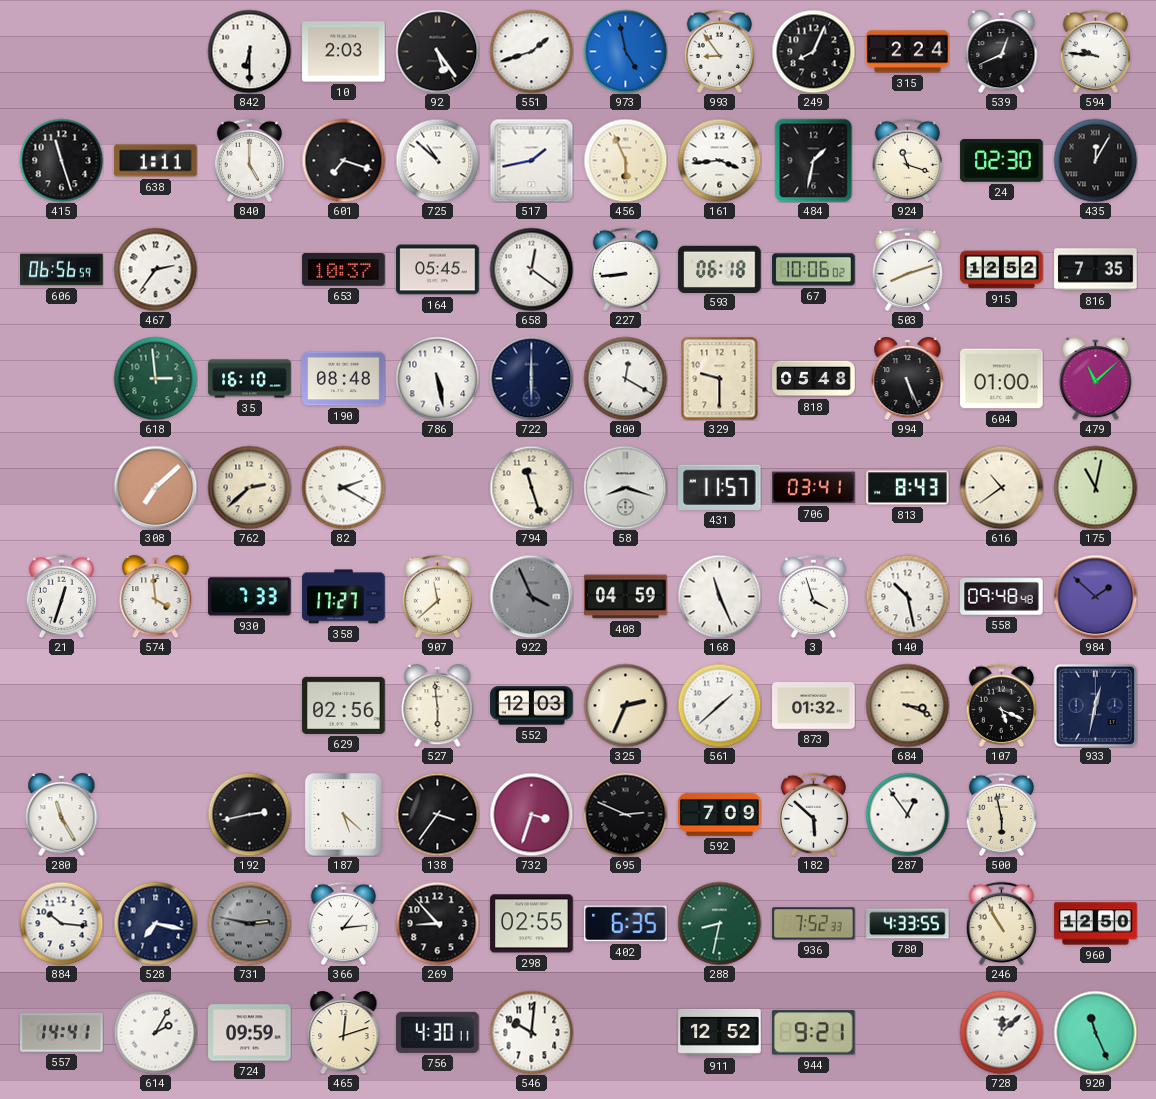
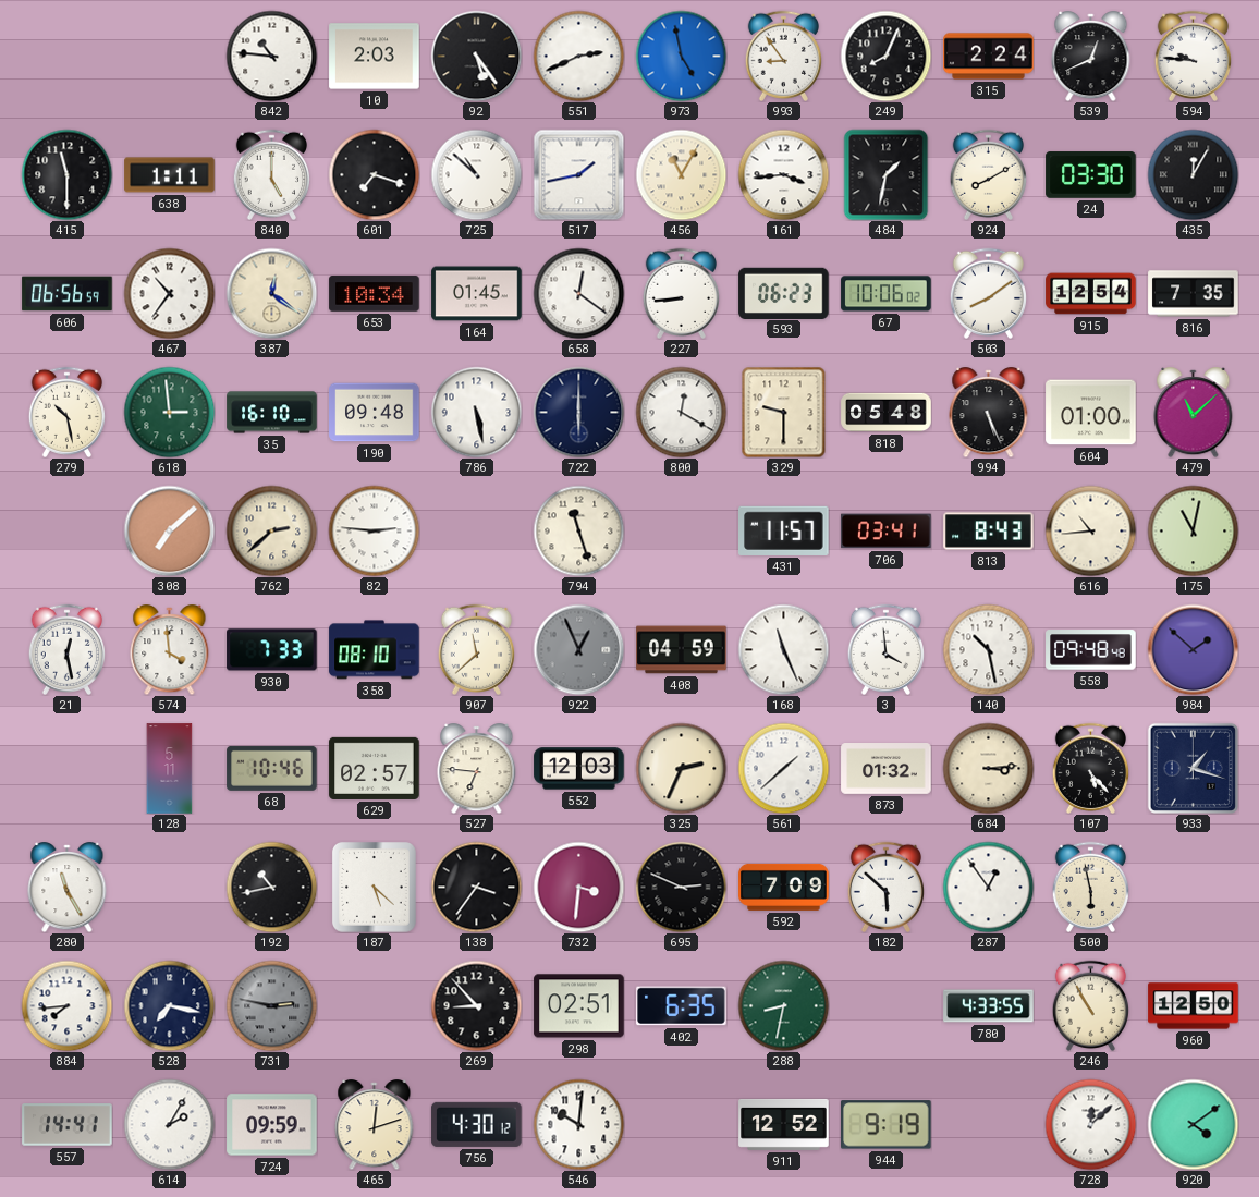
842: 6:30 -> 10:46 (271, 56)
551: 1:42 -> 2:41 (578, 56)
415: 11:27 -> 11:30 (66, 174)
456: 5:56 -> 11:05 (681, 174)
924: 11:18 -> 8:10 (988, 174)
24: 02:30 -> 03:30 (1091, 175)
467: 2:36 -> 10:36 (169, 293)
387: none -> 12:21 (271, 293)
653: 10:37 -> 10:34 (375, 294)
164: 05:45 -> 01:45 (477, 294)
593: 06:18 -> 06:23 (784, 293)
503: 8:12 -> 8:09 (988, 293)
915: 12:52 -> 12:54 (1091, 294)
279: none -> 10:28 (66, 412)
190: 08:48 -> 09:48 (375, 413)
82: 2:20 -> 2:46 (374, 530)
58: 8:18 -> none (625, 487)
616: 10:39 -> 10:44 (1090, 530)
21: 12:33 -> 12:28 (66, 649)
358: 17:27 -> 08:10 (375, 650)
922: 3:56 -> 12:56 (578, 649)
3: 3:57 -> 3:59 (885, 649)
128: none -> 5:11 (170, 769)
68: none -> 10:46 (272, 768)
629: 02:56 -> 02:57 (375, 768)
527: 5:59 -> 6:46 (477, 769)
684: 3:19 -> 3:14 (988, 768)
107: 5:19 -> 5:23 (1090, 768)
933: 12:32 -> 1:18 (1193, 768)
192: 2:43 -> 10:43 (271, 887)
732: 3:33 -> 3:31 (578, 887)
884: 10:16 -> 7:44 (66, 1005)
366: 1:14 -> none (343, 923)
298: 02:55 -> 02:51 (579, 1006)
936: 7:52 -> none (814, 924)
756: 4:30:11 -> 4:30:12 (477, 1124)
944: 9:21 -> 9:19 (887, 1125)
920: 11:26 -> 4:09 (1193, 1124)
